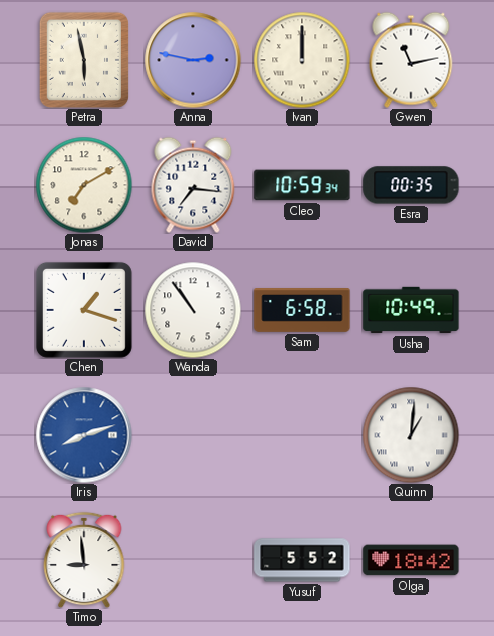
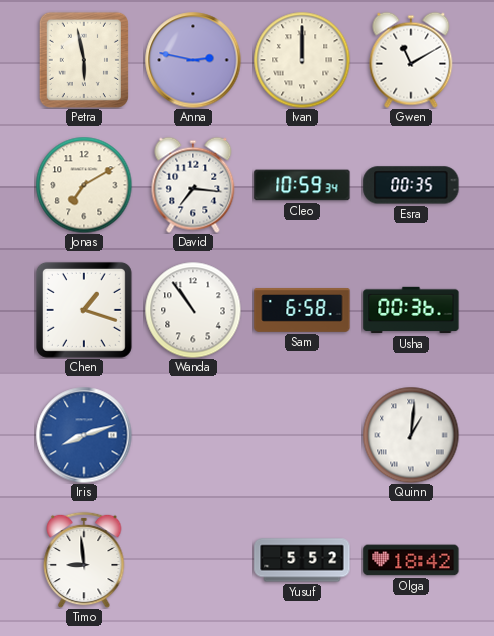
Gwen: 11:13 -> 11:10 (411, 60)
Usha: 10:49 -> 00:36 (411, 310)
